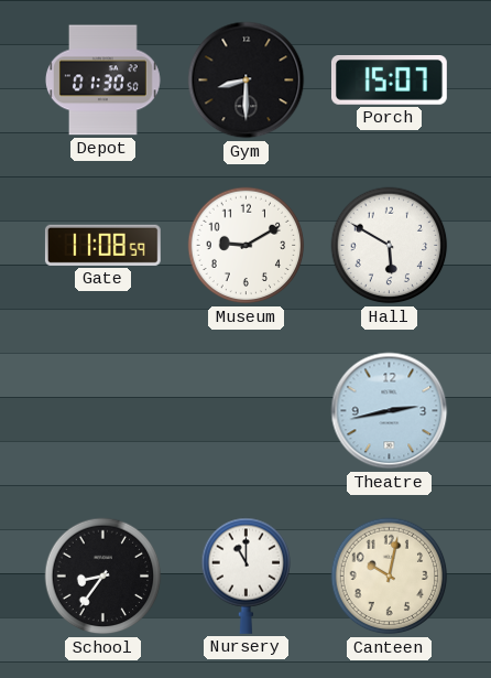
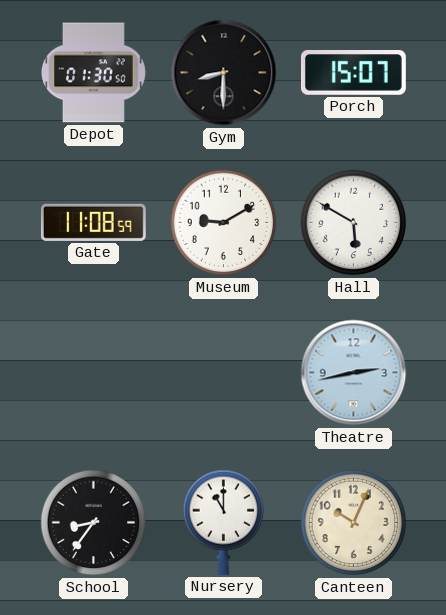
Canteen: 10:02 -> 10:04 (354, 523)
